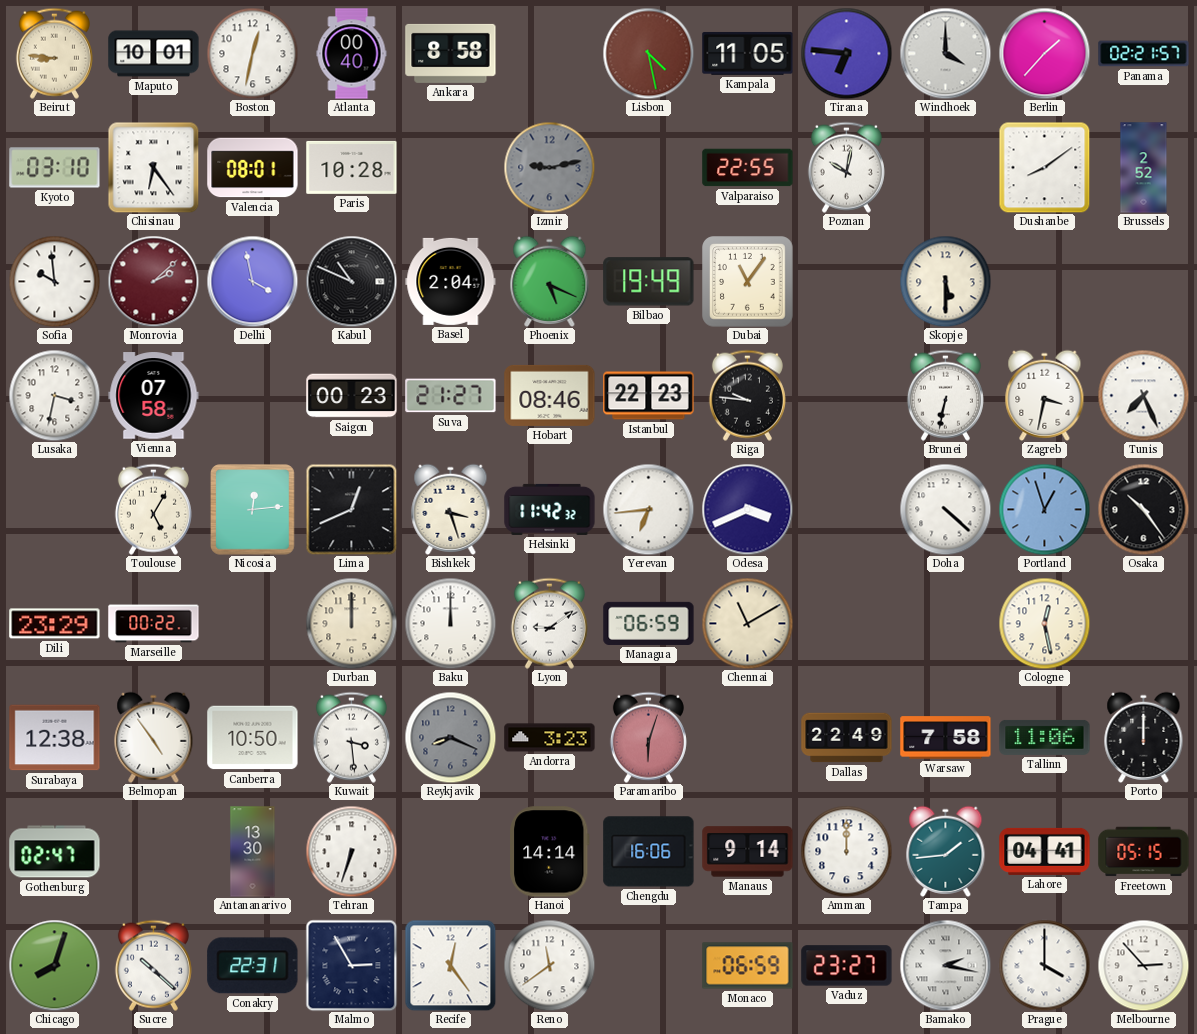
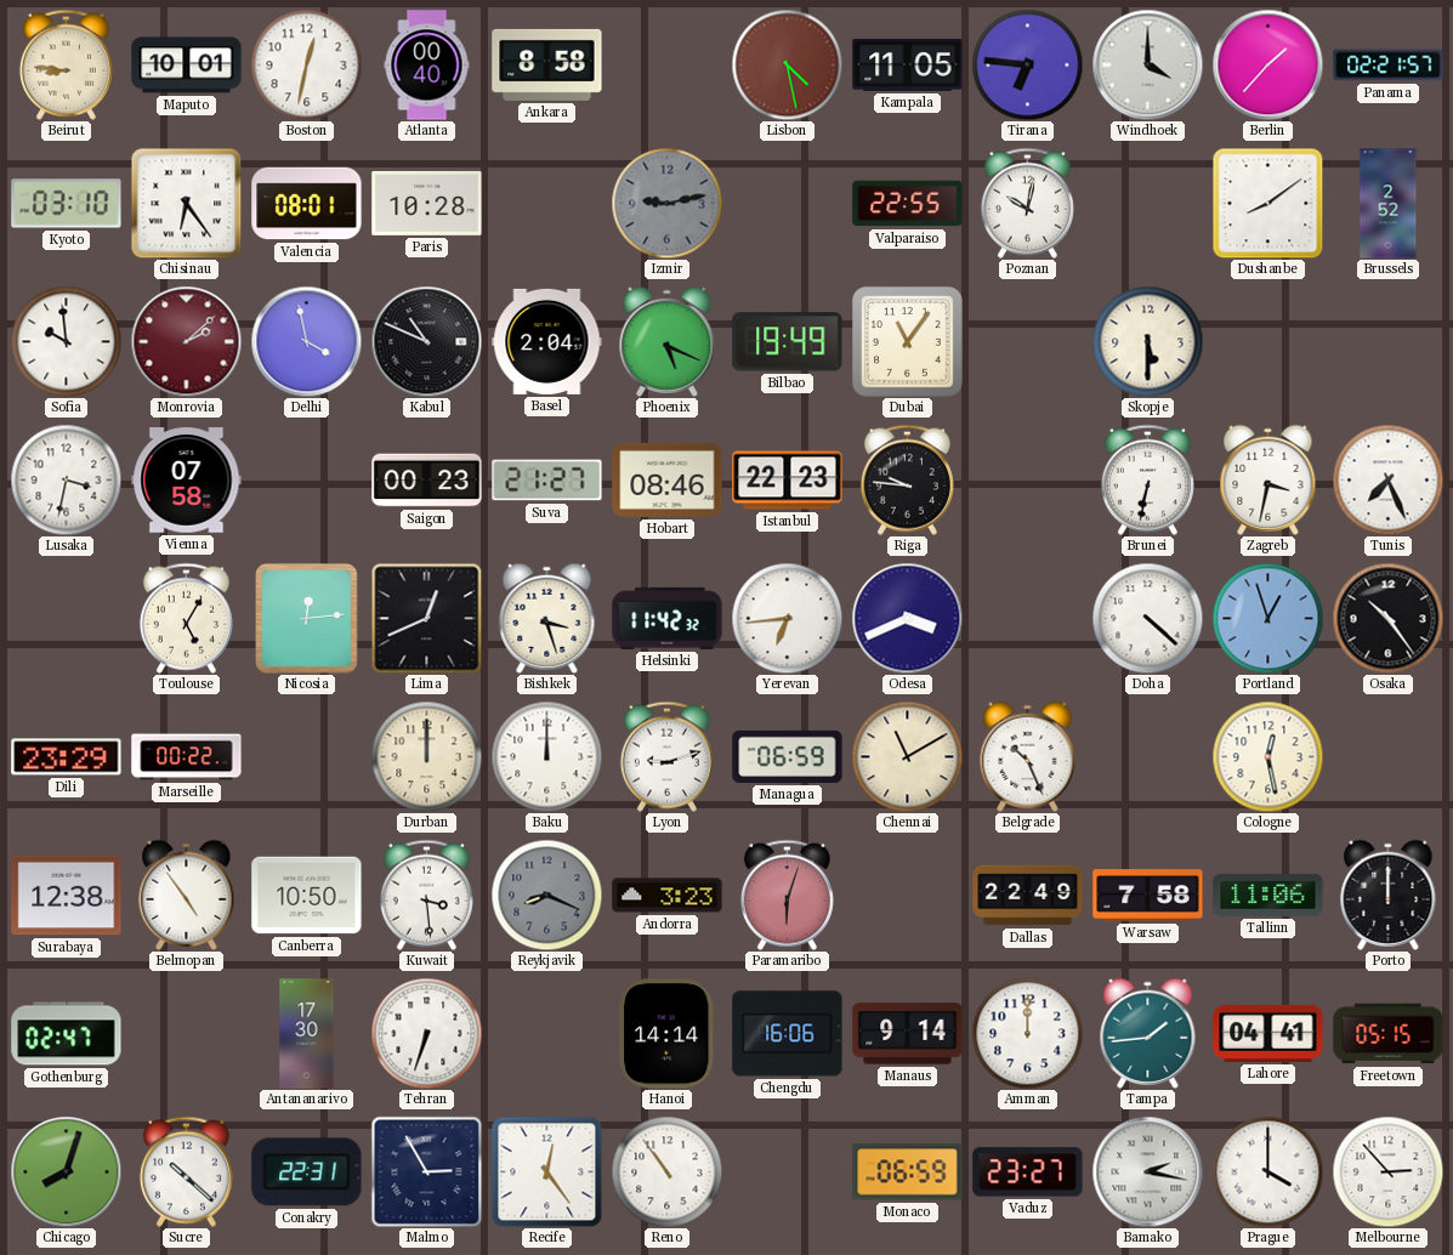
Lyon: 9:09 -> 9:12 (666, 756)
Belgrade: none -> 10:26 (1028, 756)
Antananarivo: 13:30 -> 17:30 (307, 1034)
Reno: 11:39 -> 10:54 (666, 1171)
